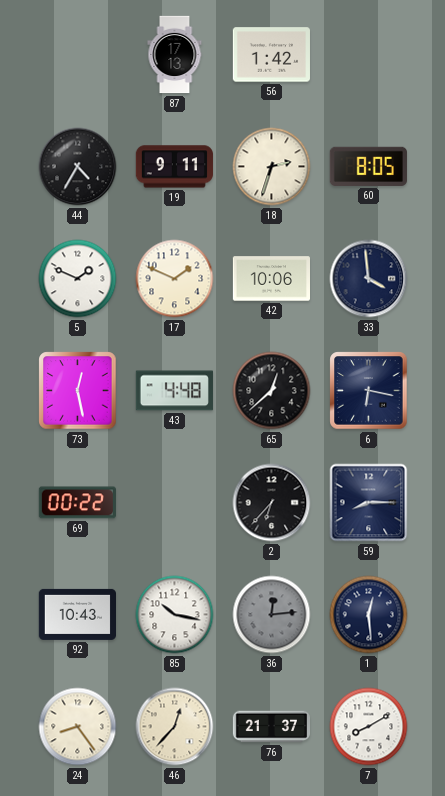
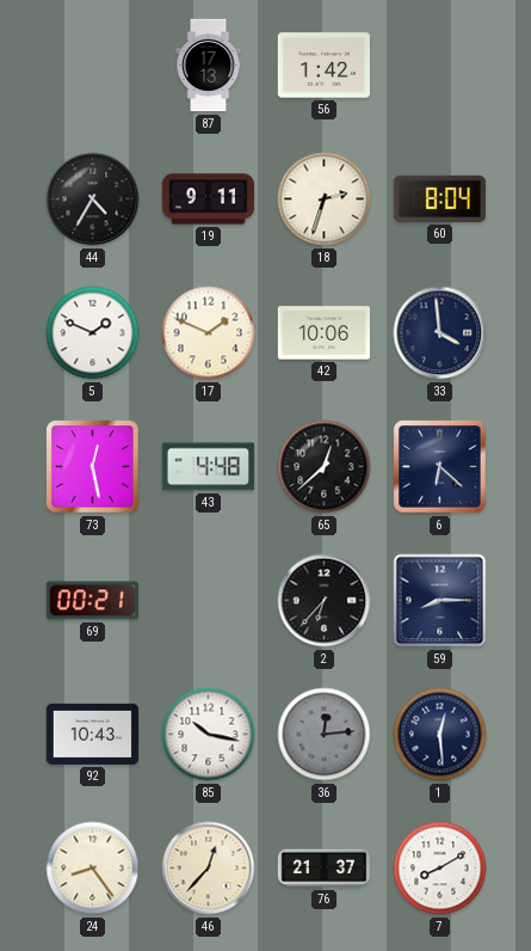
60: 8:05 -> 8:04 (439, 198)
6: 6:17 -> 6:22 (440, 467)
69: 00:22 -> 00:21 (92, 601)
